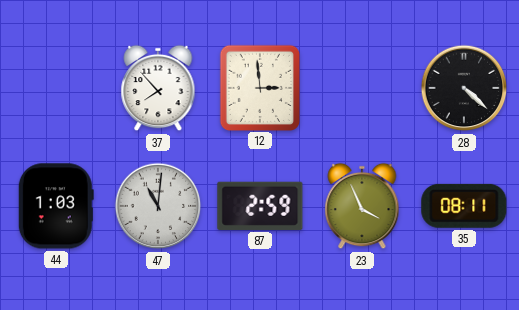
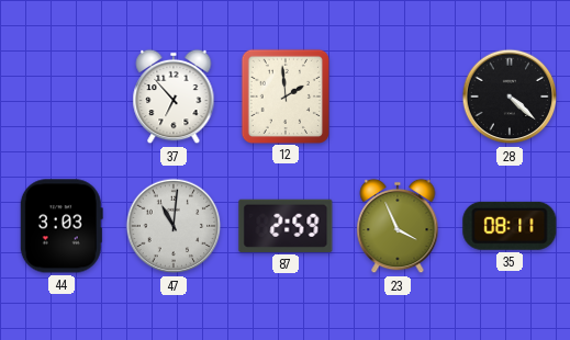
37: 7:53 -> 6:53 (174, 97)
12: 2:59 -> 1:59 (284, 95)
44: 1:03 -> 3:03 (62, 226)
